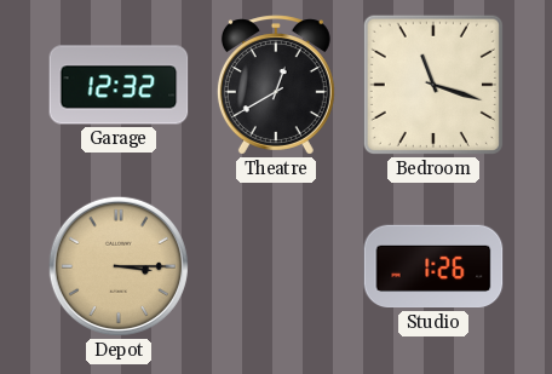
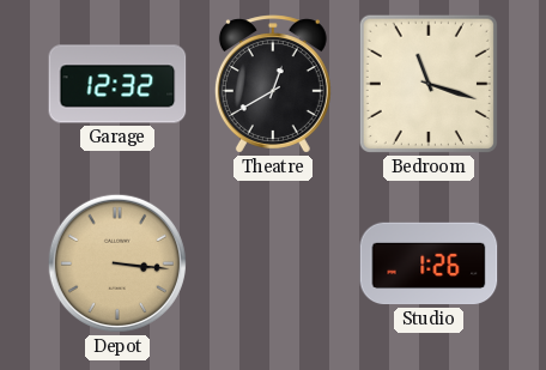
Depot: 3:15 -> 3:16 (117, 263)
